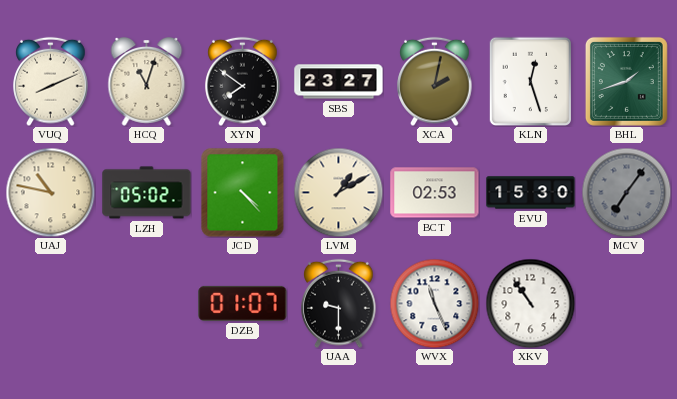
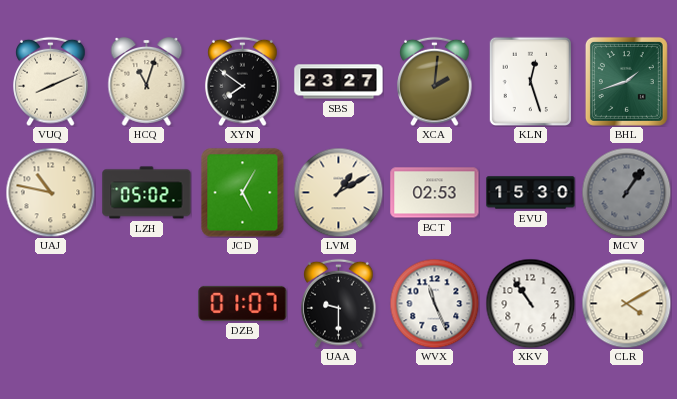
XCA: 2:02 -> 2:01 (435, 81)
JCD: 4:23 -> 5:05 (243, 192)
MCV: 7:06 -> 1:06 (626, 192)
CLR: none -> 4:10 (626, 303)
